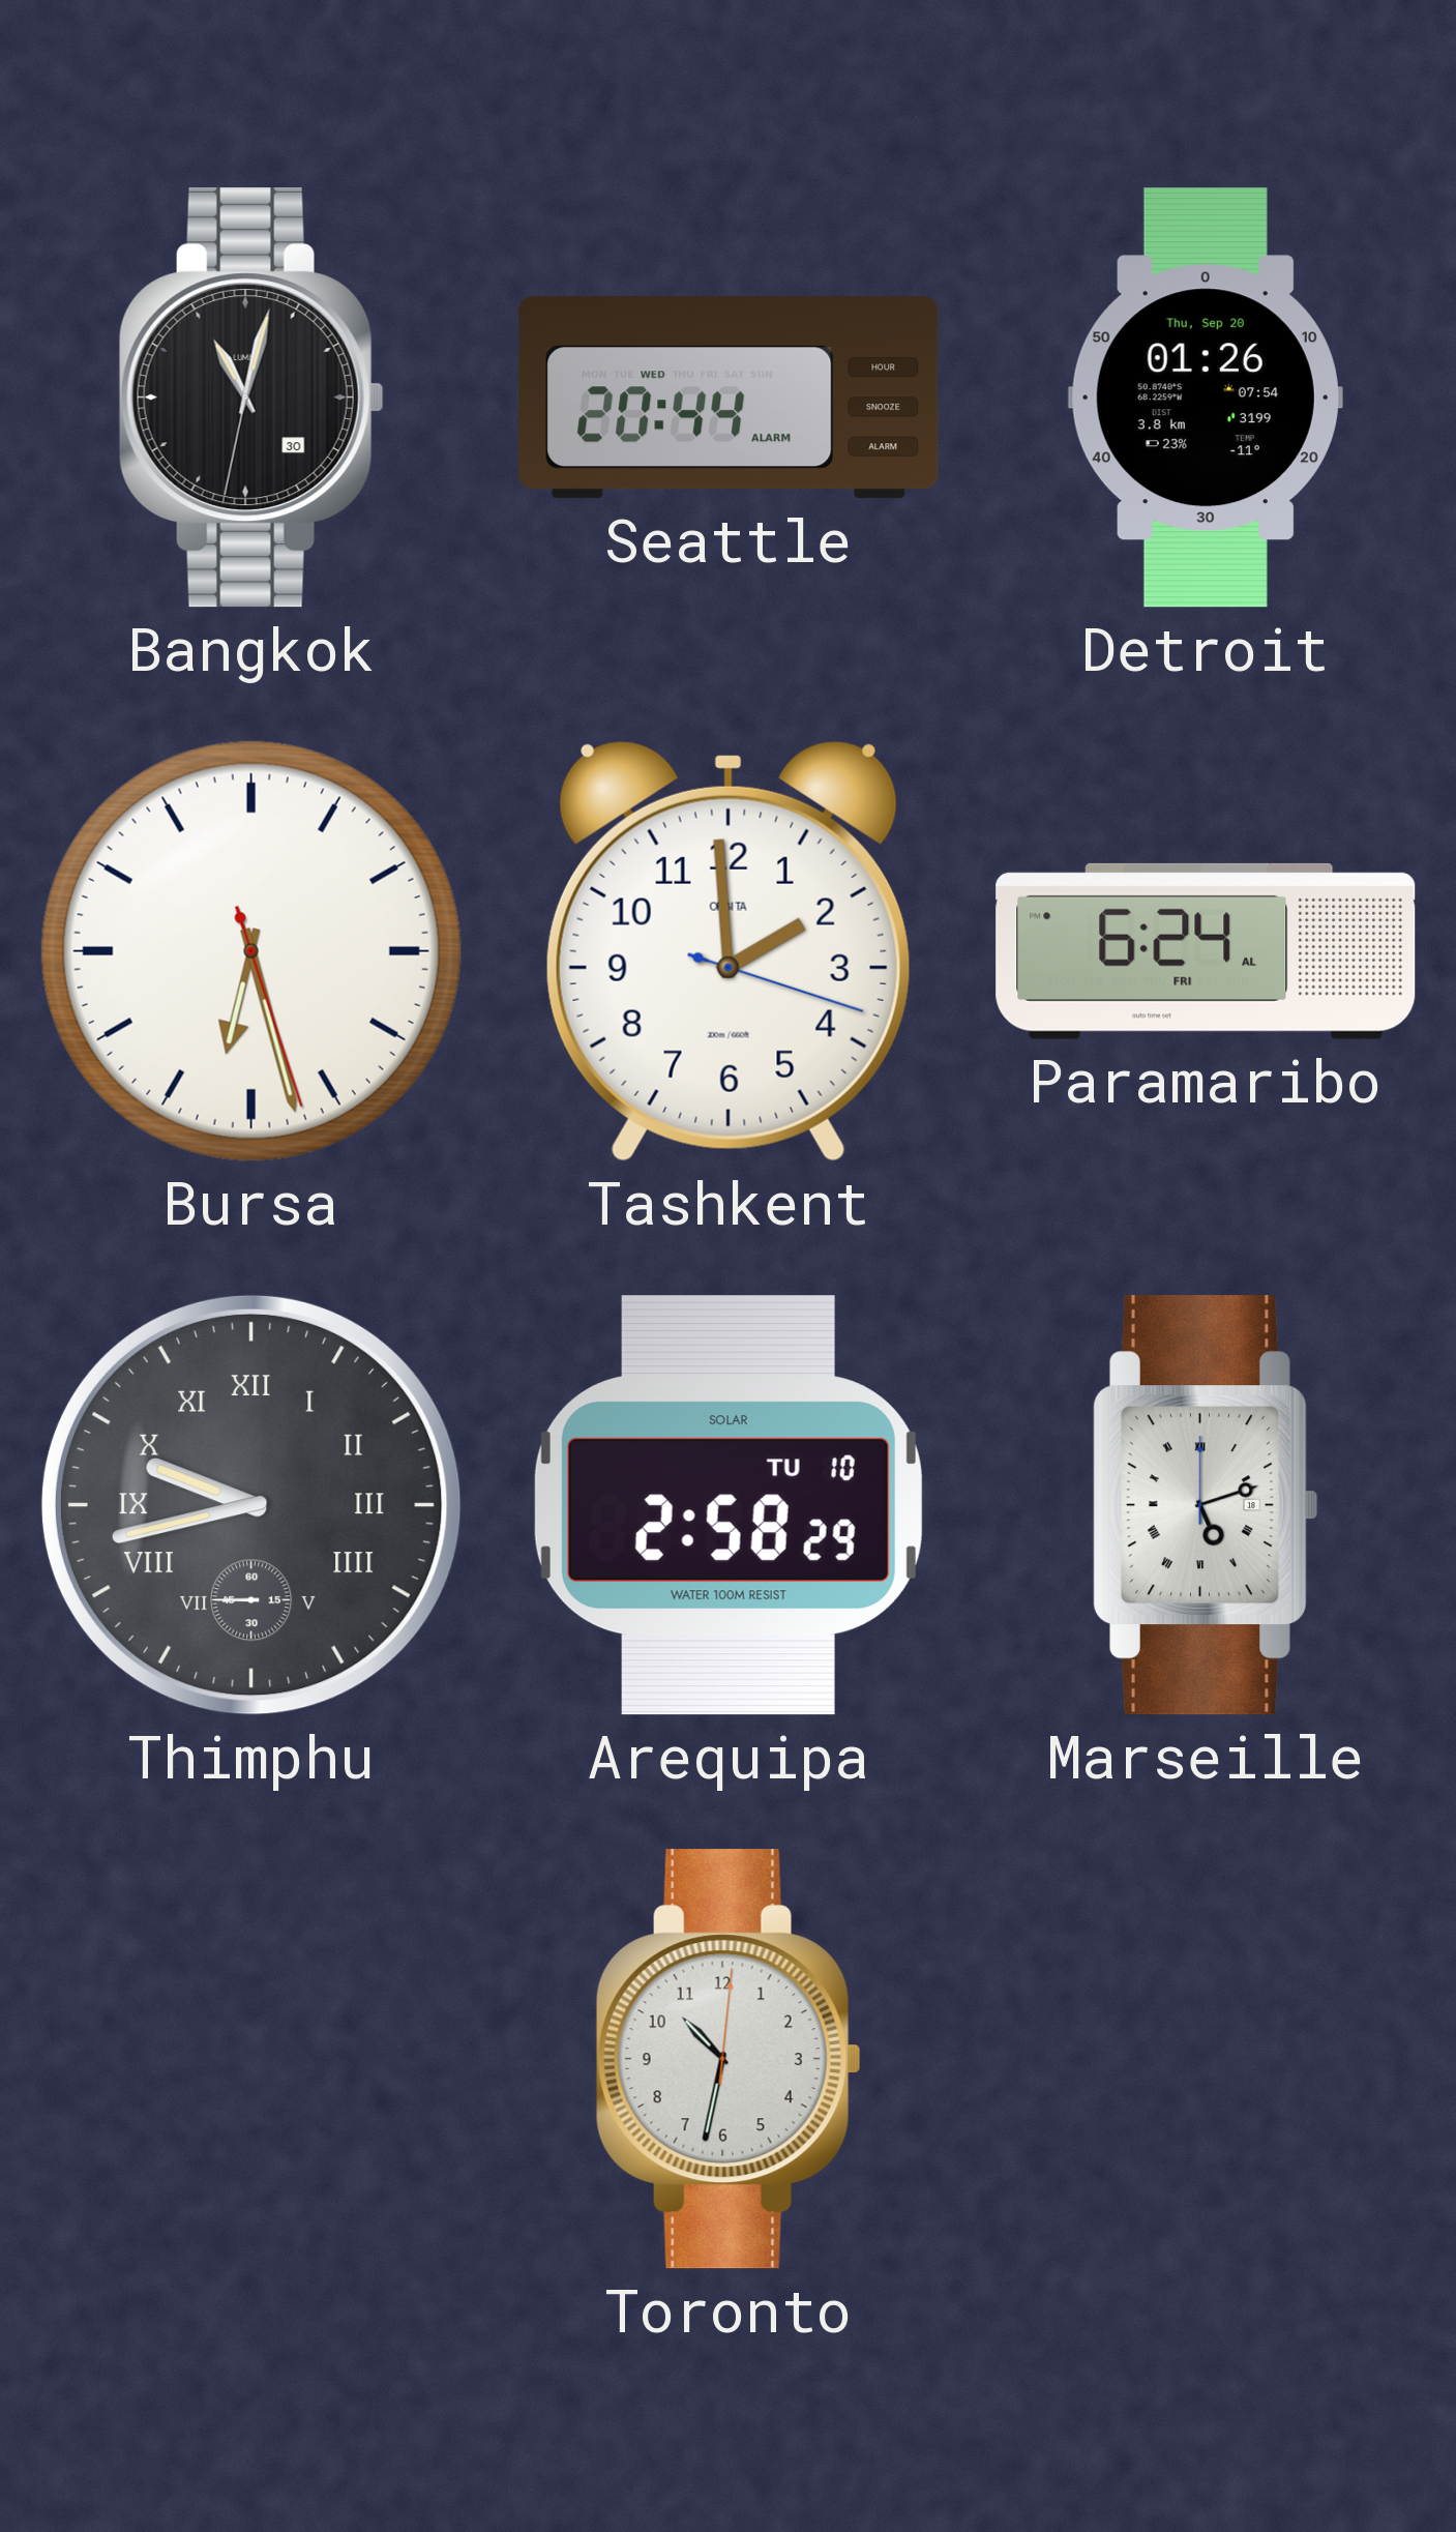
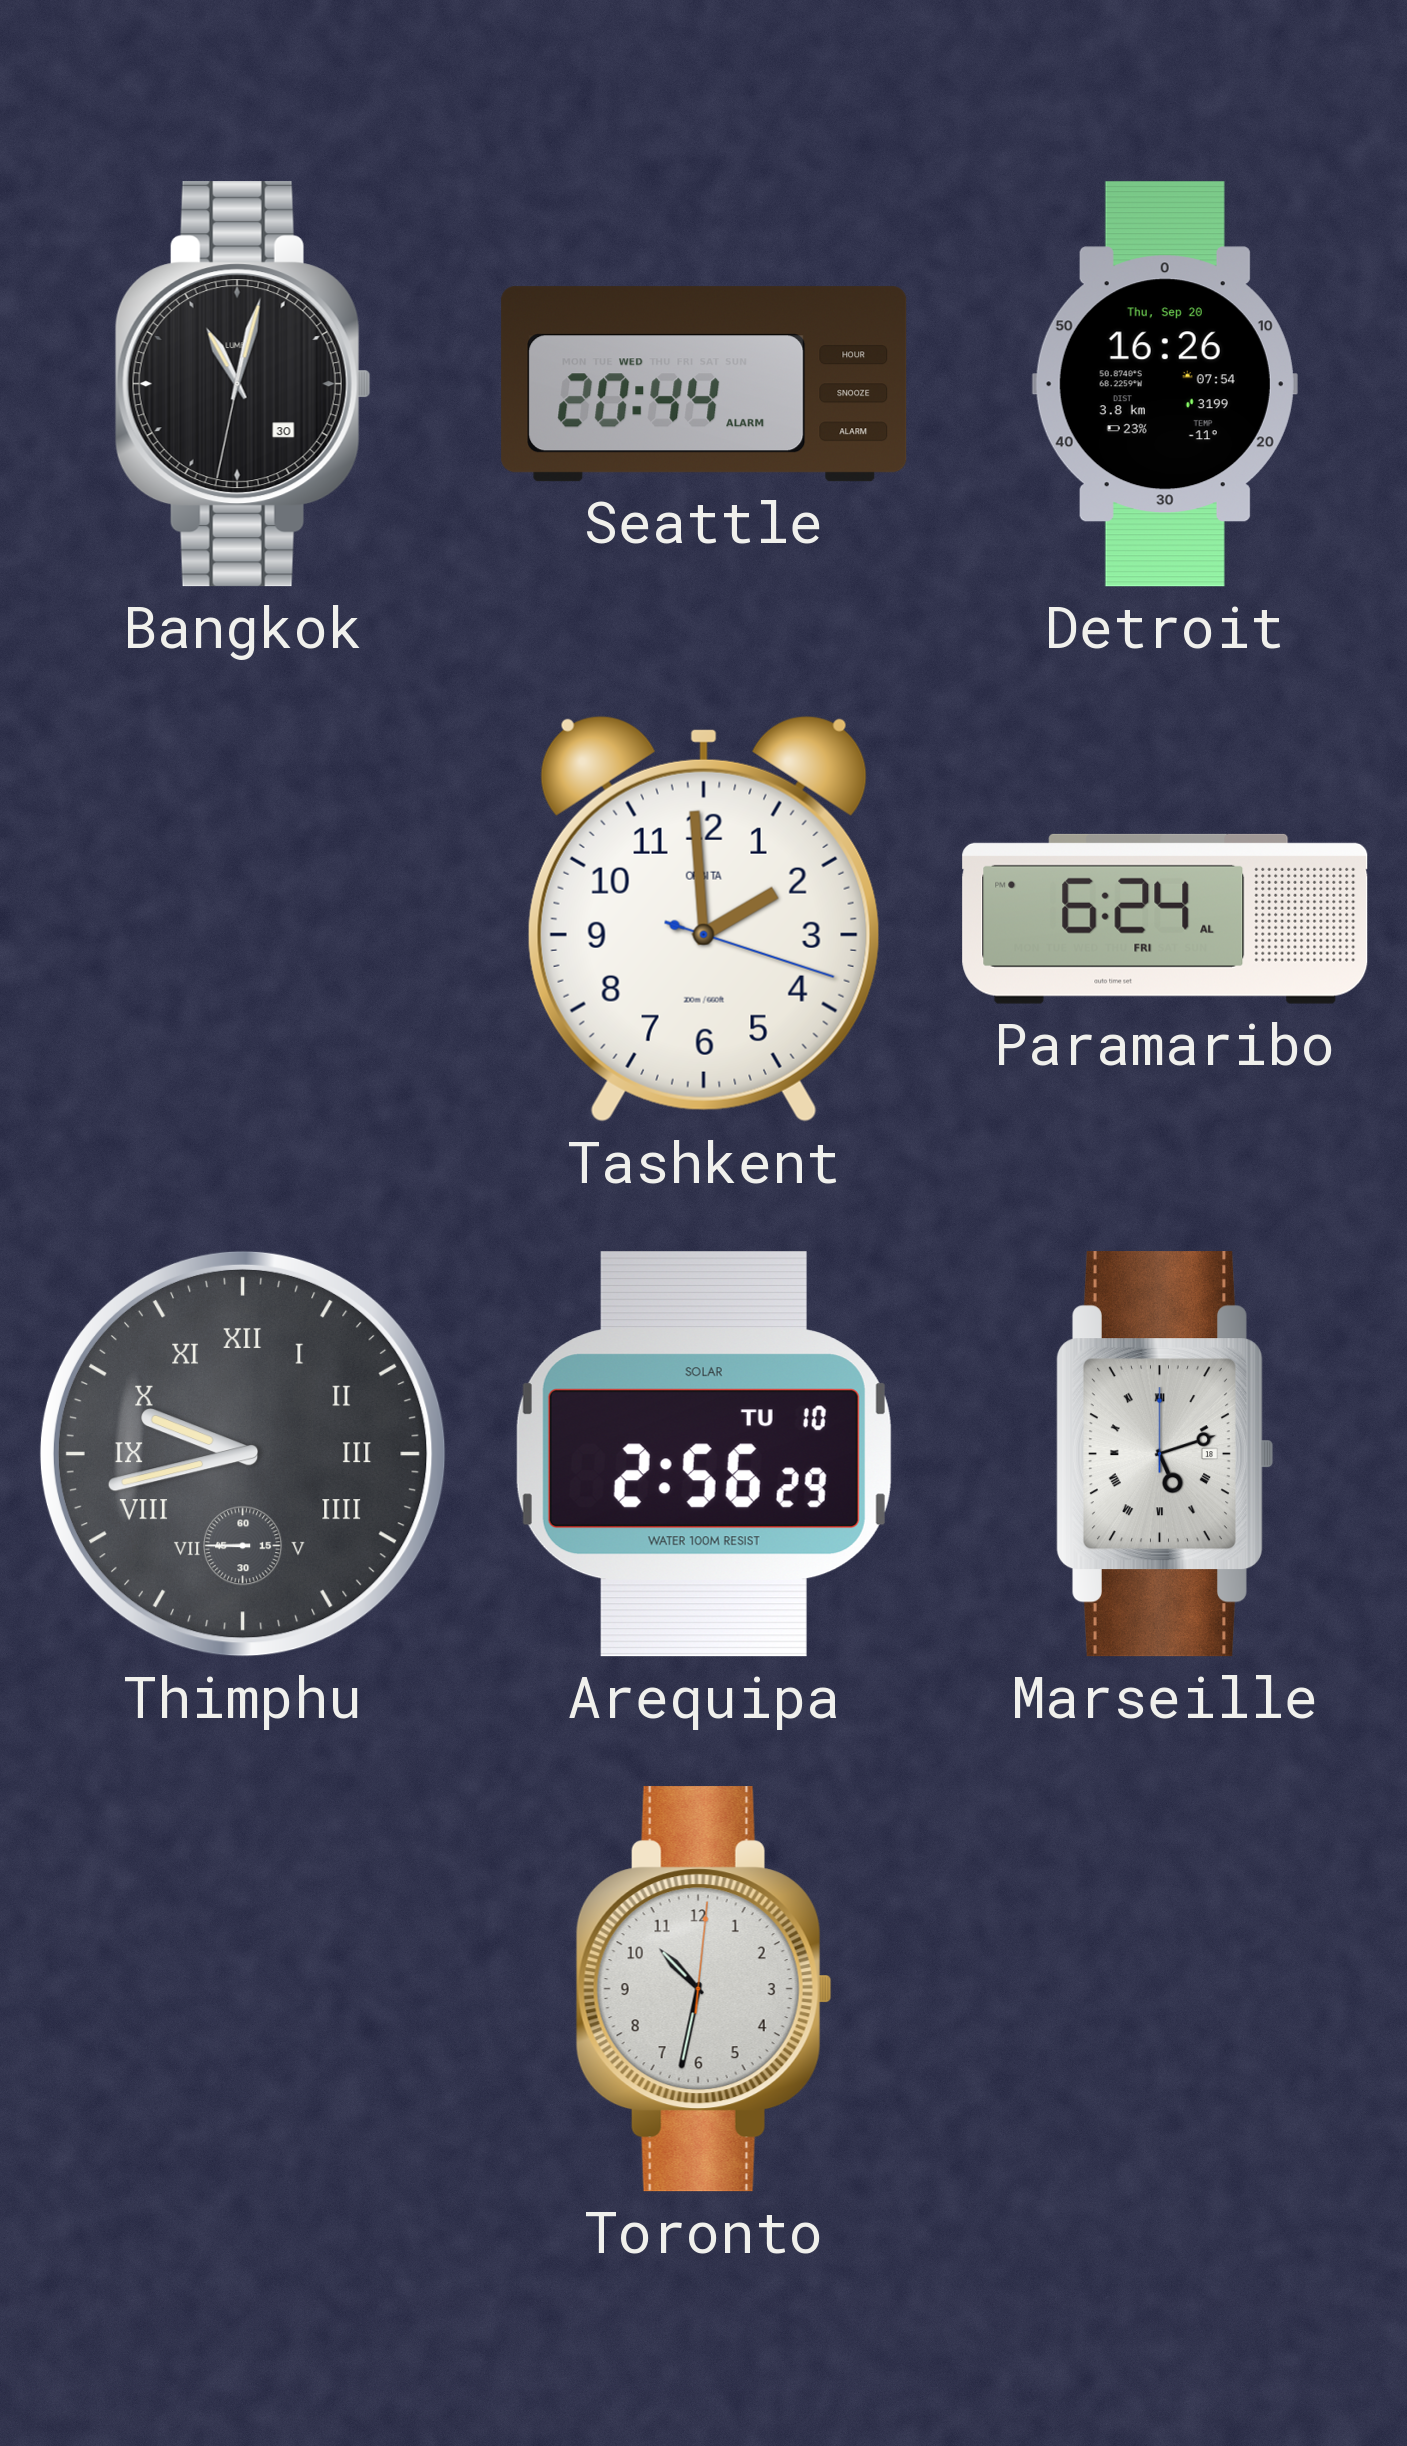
Detroit: 01:26 -> 16:26 (1165, 384)
Bursa: 6:27 -> none (251, 951)
Arequipa: 2:58 -> 2:56 (704, 1454)
